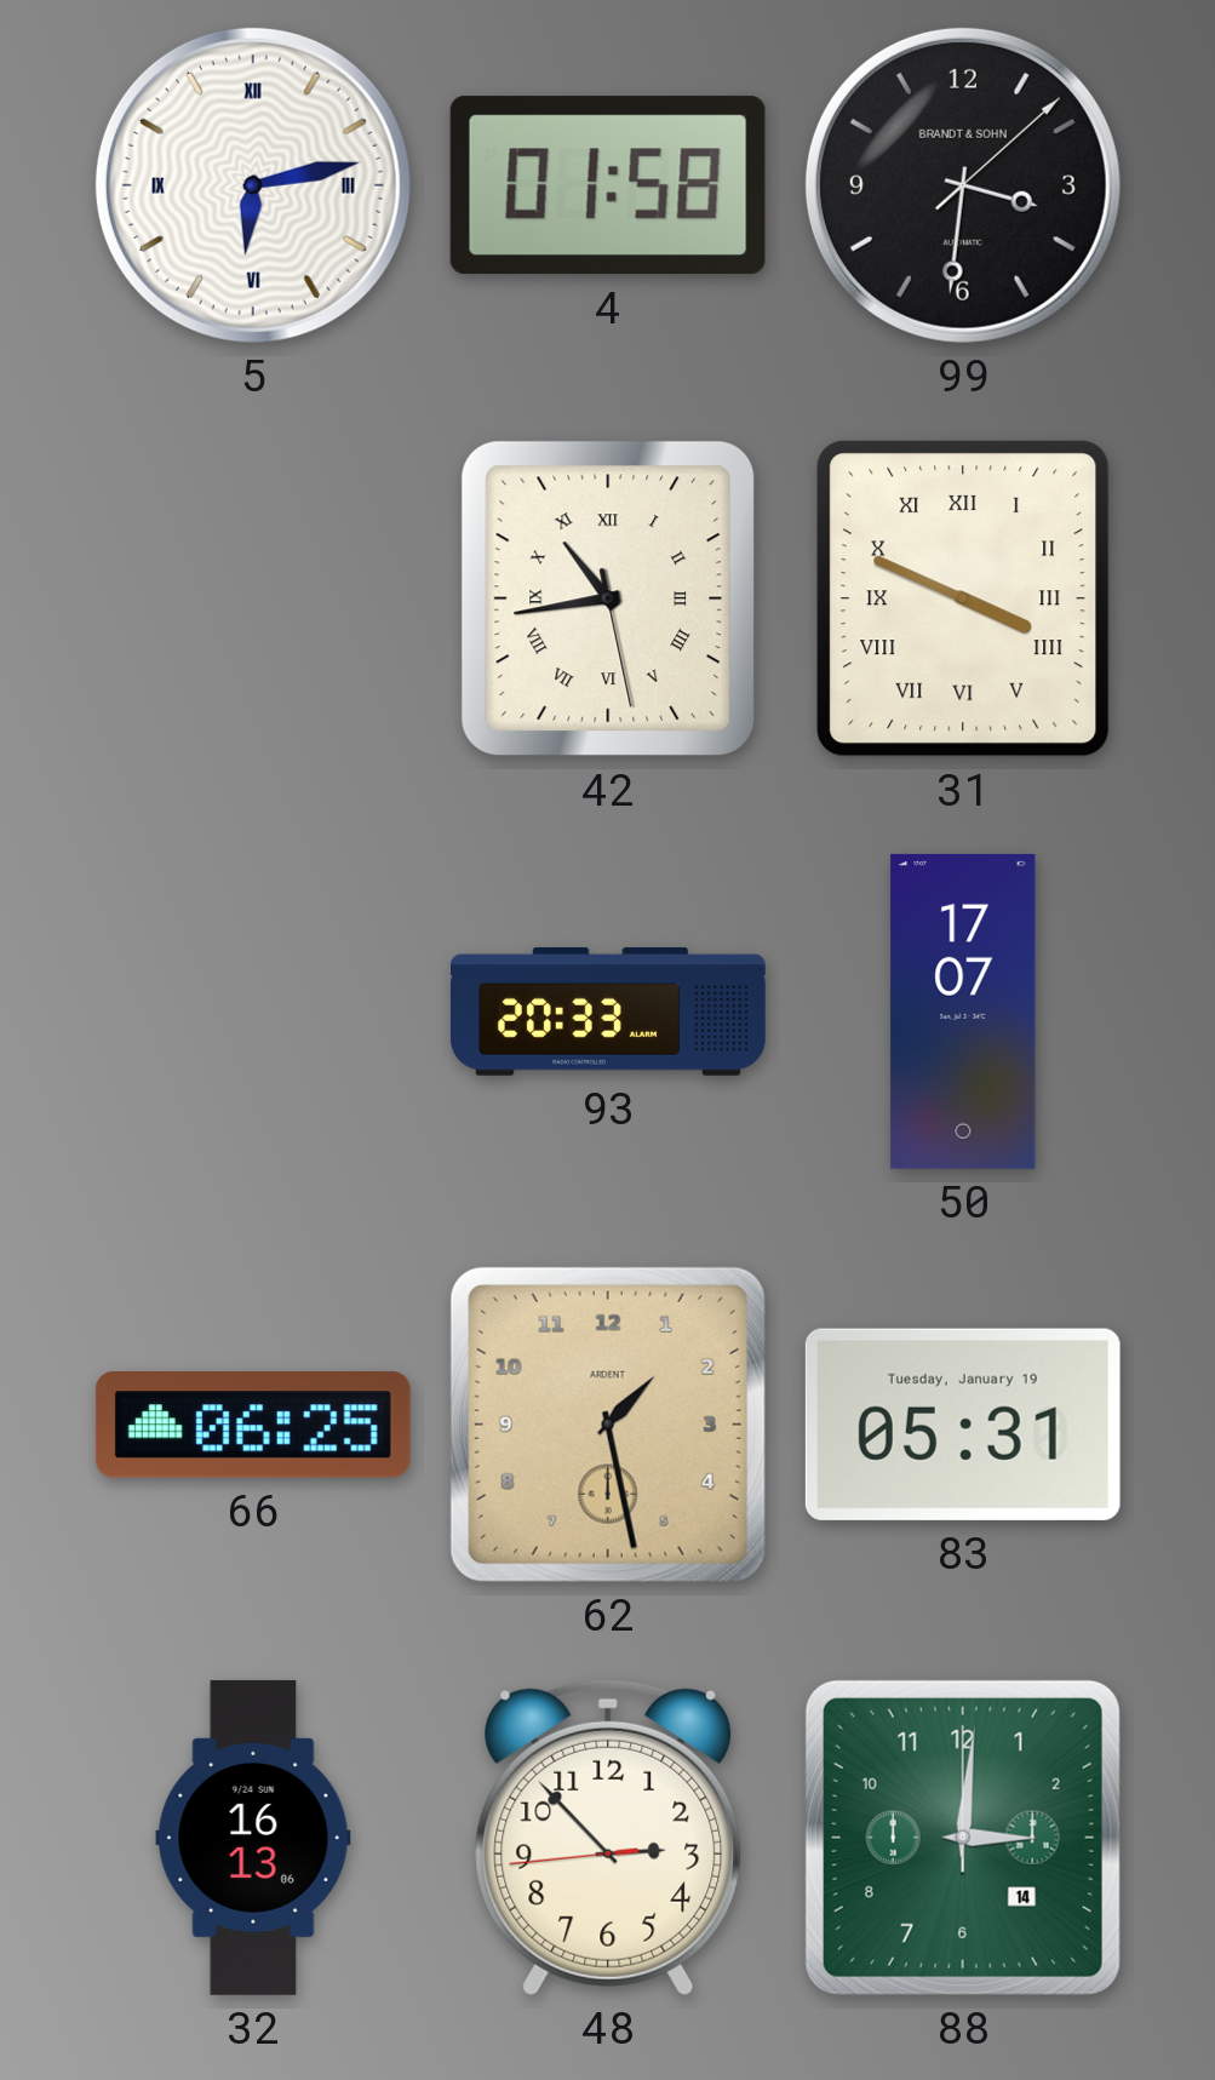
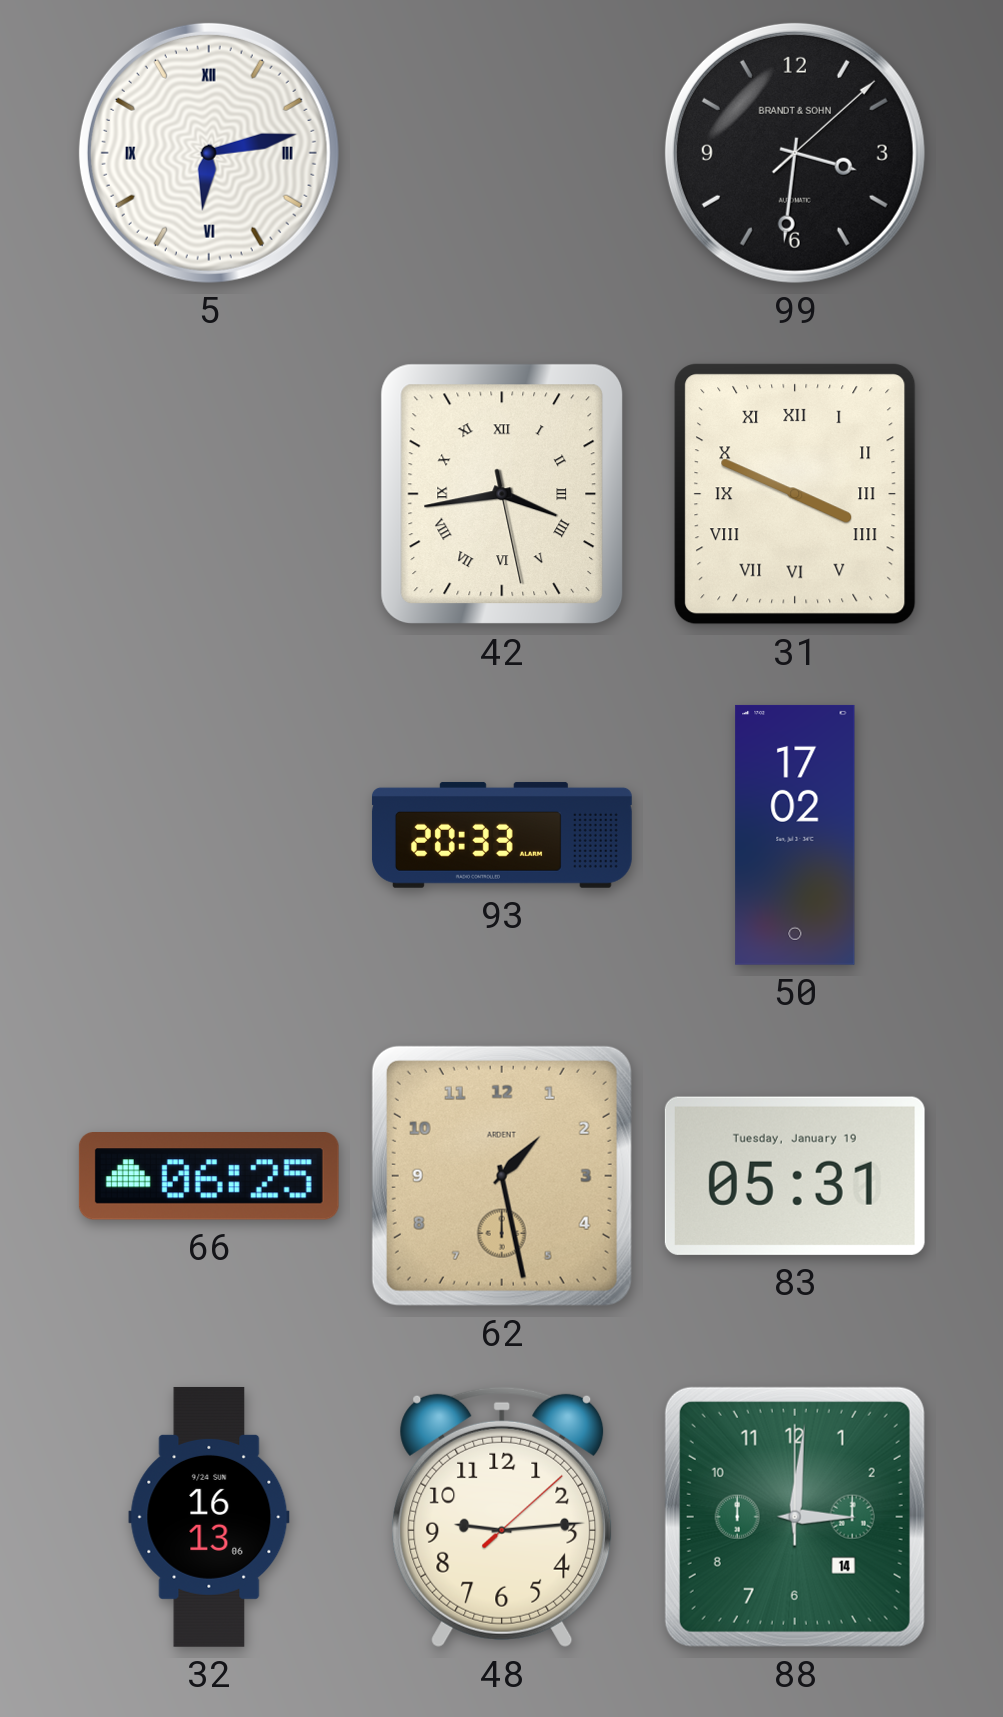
4: 01:58 -> none (608, 185)
42: 10:43 -> 3:43 (502, 494)
50: 17:07 -> 17:02 (795, 835)
48: 2:52 -> 9:14 (502, 1517)
